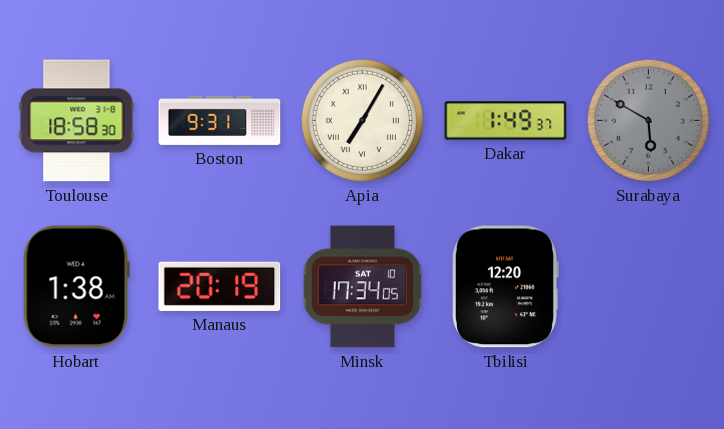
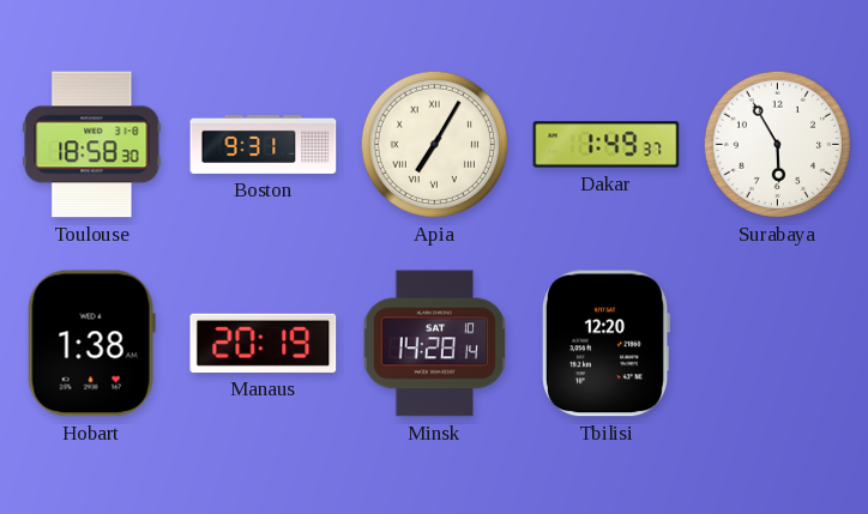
Surabaya: 5:50 -> 5:55 (777, 144)
Surabaya dial: grey -> white (777, 144)
Minsk: 17:34 -> 14:28 (435, 344)
